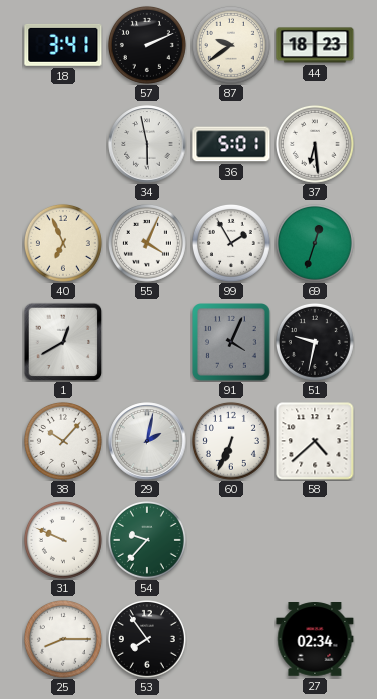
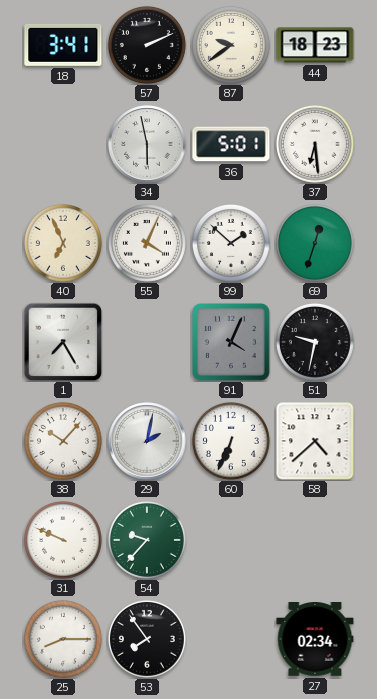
99: 1:55 -> 1:52 (231, 243)
1: 12:40 -> 7:25 (63, 342)
